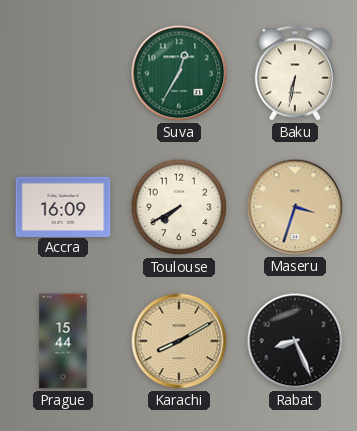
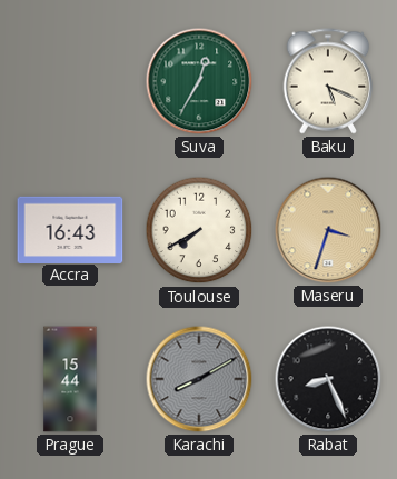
Baku: 6:32 -> 5:19 (328, 81)
Accra: 16:09 -> 16:43 (70, 229)
Karachi dial: champagne -> grey (199, 379)
